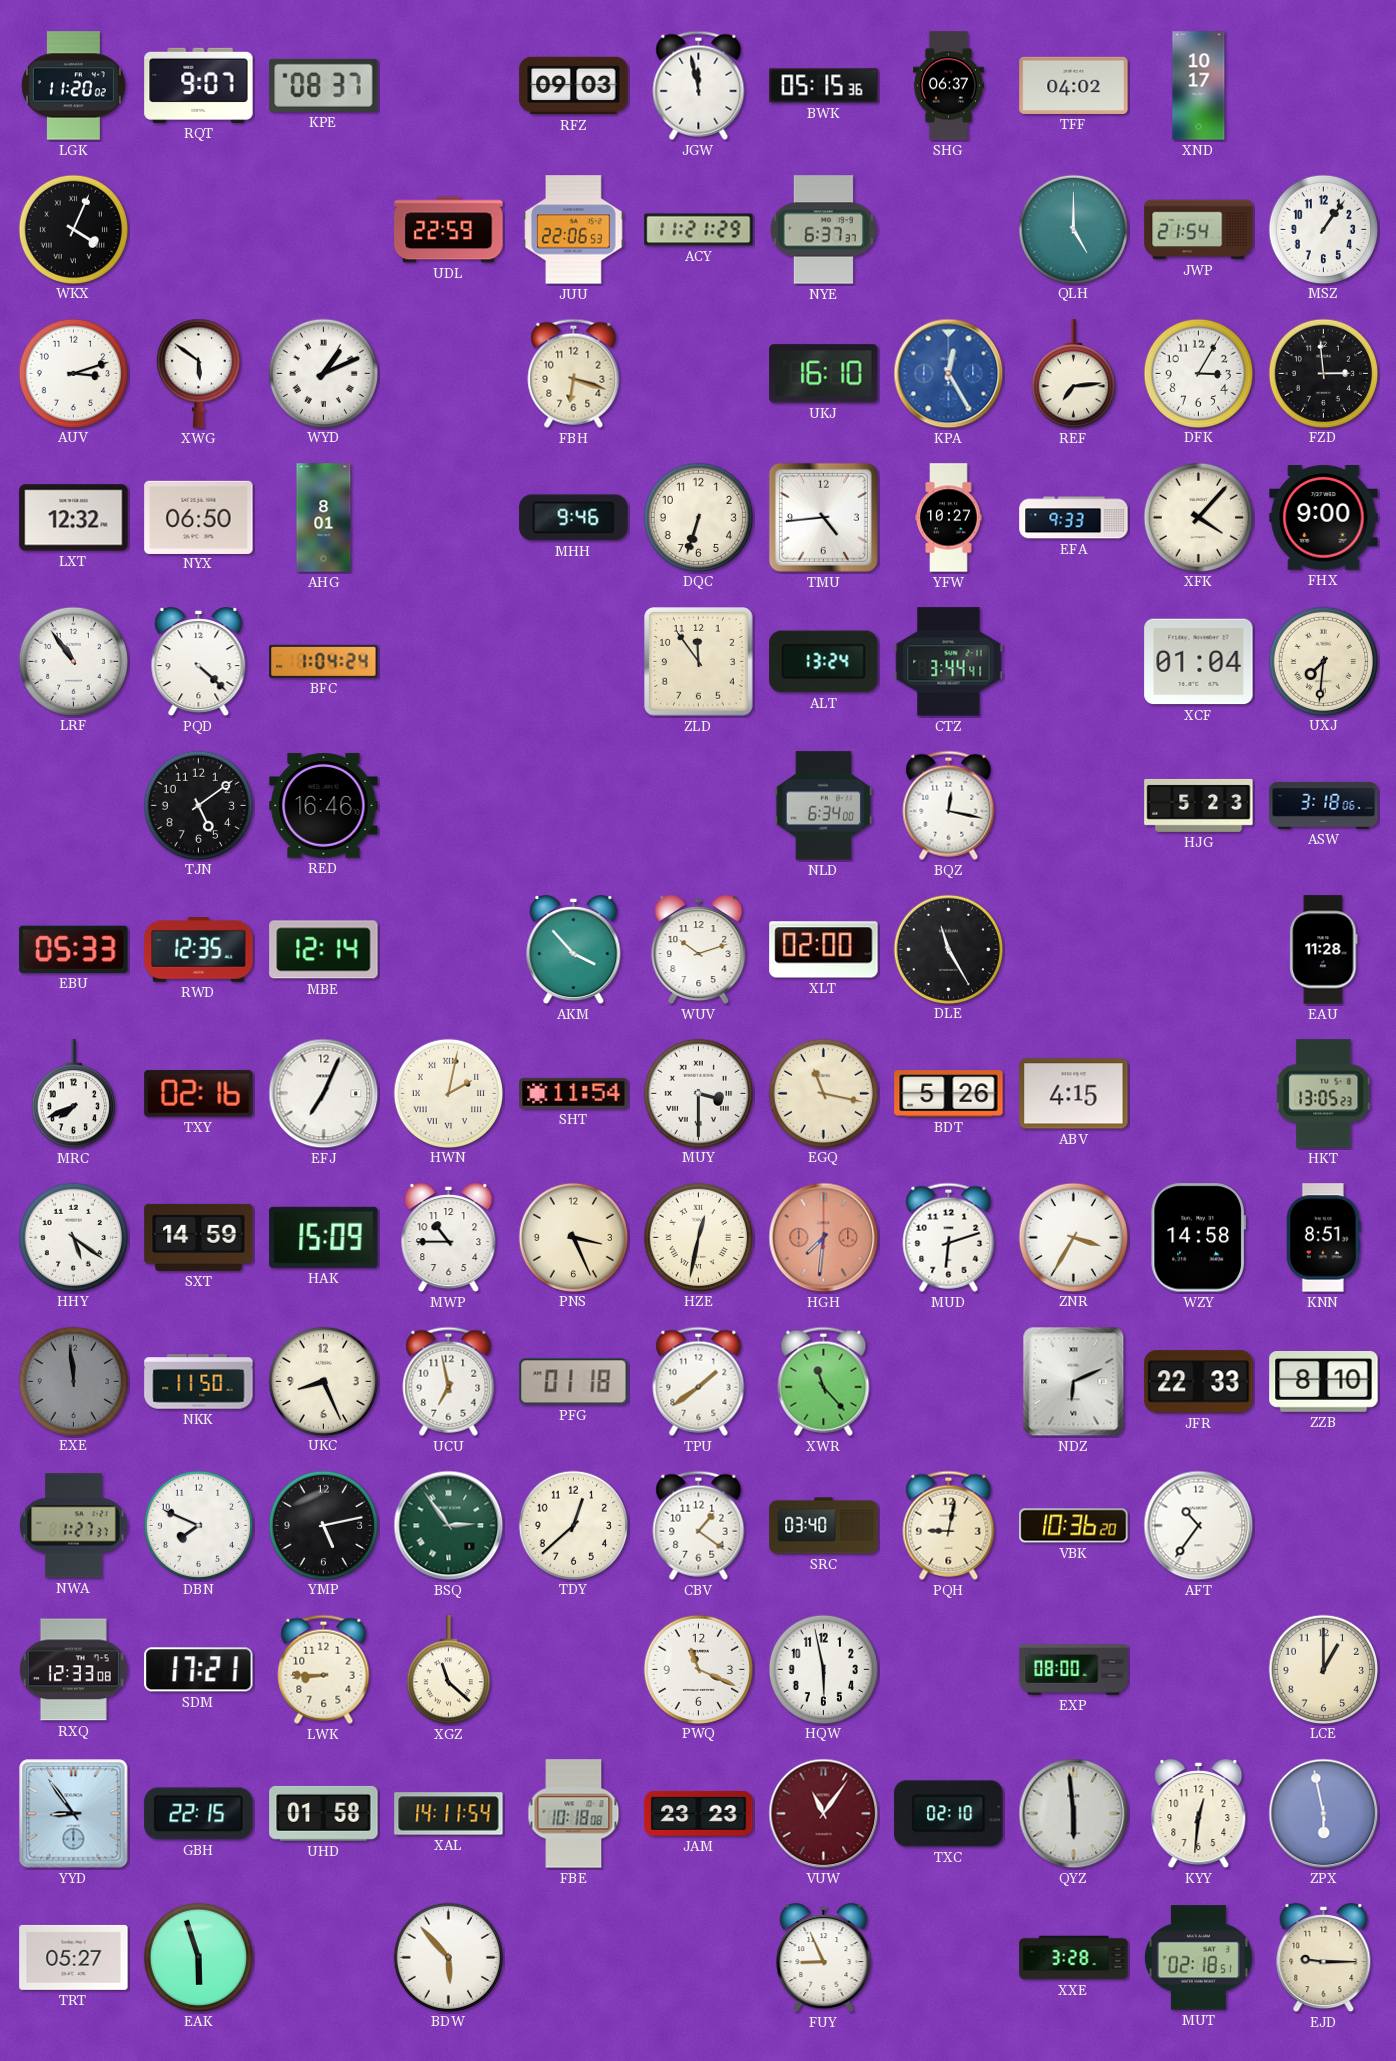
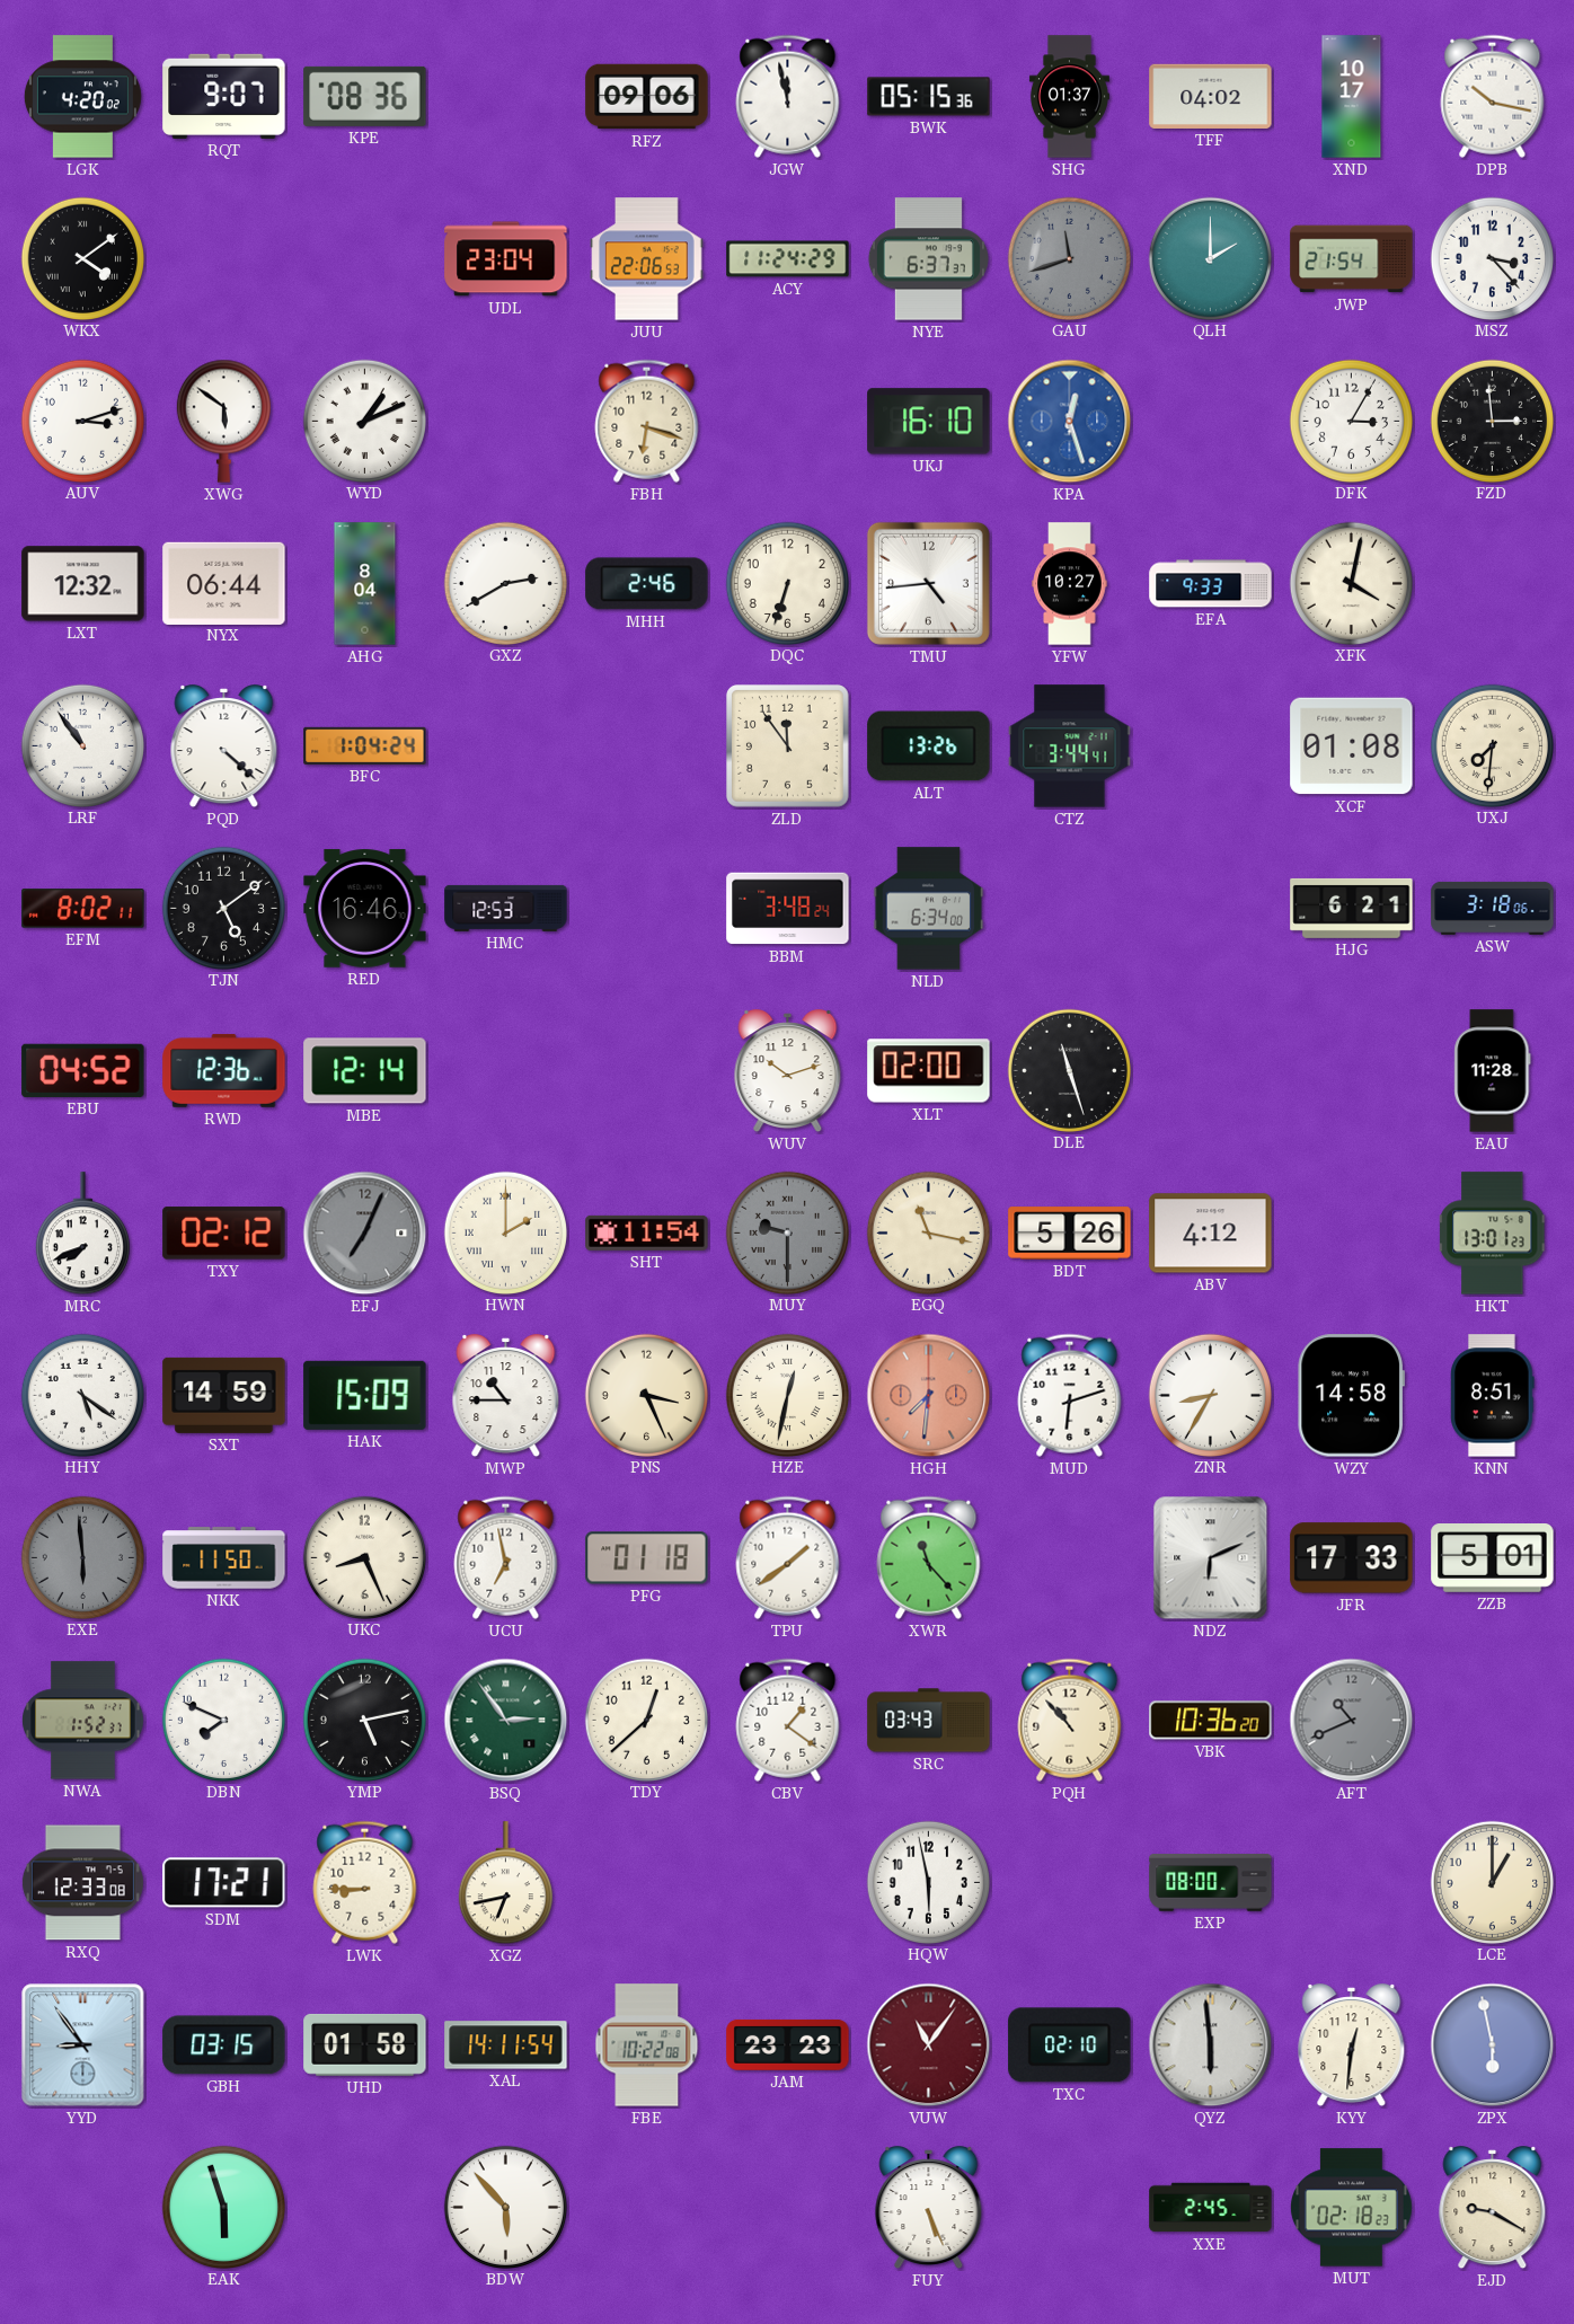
LGK: 11:20 -> 4:20 (82, 97)
KPE: 08:37 -> 08:36 (365, 96)
RFZ: 09:03 -> 09:06 (647, 97)
SHG: 06:37 -> 01:37 (1069, 97)
DPB: none -> 10:17 (1493, 96)
WKX: 4:04 -> 4:09 (82, 258)
UDL: 22:59 -> 23:04 (506, 259)
ACY: 11:21 -> 11:24 (788, 259)
GAU: none -> 11:42 (1069, 258)
QLH: 5:00 -> 2:00 (1210, 258)
MSZ: 1:06 -> 3:23 (1492, 258)
KPA: 12:25 -> 12:27 (1070, 422)
REF: 7:14 -> none (1073, 374)
NYX: 06:50 -> 06:44 (224, 583)
AHG: 8:01 -> 8:04 (365, 584)
GXZ: none -> 2:40 (505, 583)
MHH: 9:46 -> 2:46 (647, 584)
XFK: 4:07 -> 4:02 (1351, 583)
FHX: 9:00 -> none (1324, 518)
ALT: 13:24 -> 13:26 (929, 746)
XCF: 01:04 -> 01:08 (1352, 746)
EFM: none -> 8:02 (83, 909)
HMC: none -> 12:53 (506, 908)
BBM: none -> 3:48 (788, 909)
BQZ: 12:17 -> none (949, 805)
HJG: 5:23 -> 6:21 (1352, 908)
EBU: 05:33 -> 04:52 (83, 1070)
RWD: 12:35 -> 12:36 (224, 1071)
AKM: 3:53 -> none (574, 950)
DLE: 11:25 -> 11:27 (1069, 1070)
TXY: 02:16 -> 02:12 (224, 1234)
EFJ dial: white -> grey (365, 1234)
HWN: 2:02 -> 2:00 (505, 1232)
MUY: 3:30 -> 9:30 (787, 1232)
MUY dial: white -> grey (787, 1232)
ABV: 4:15 -> 4:12 (1211, 1234)
HKT: 13:05 -> 13:01 (1493, 1234)
ZNR: 3:35 -> 8:35 (1210, 1395)
EXE: 11:59 -> 5:59 (82, 1557)
JFR: 22:33 -> 17:33 (1352, 1558)
ZZB: 8:10 -> 5:01 (1493, 1558)
NWA: 1:27 -> 1:52 (83, 1721)
SRC: 03:40 -> 03:43 (929, 1721)
PQH: 9:02 -> 10:53 (1070, 1720)
AFT: 10:36 -> 10:41 (1352, 1721)
AFT dial: white -> grey (1352, 1721)
XGZ: 11:22 -> 6:43 (505, 1883)
PWQ: 11:19 -> none (698, 1669)
GBH: 22:15 -> 03:15 (224, 2045)
FBE: 10:18 -> 10:22 (647, 2045)
TRT: 05:27 -> none (74, 1957)
FUY: 8:56 -> 5:26 (929, 2208)
XXE: 3:28 -> 2:45 (1211, 2208)
MUT: 02:18:51 -> 02:18:23 (1351, 2208)
EJD: 9:15 -> 9:20 (1493, 2208)
